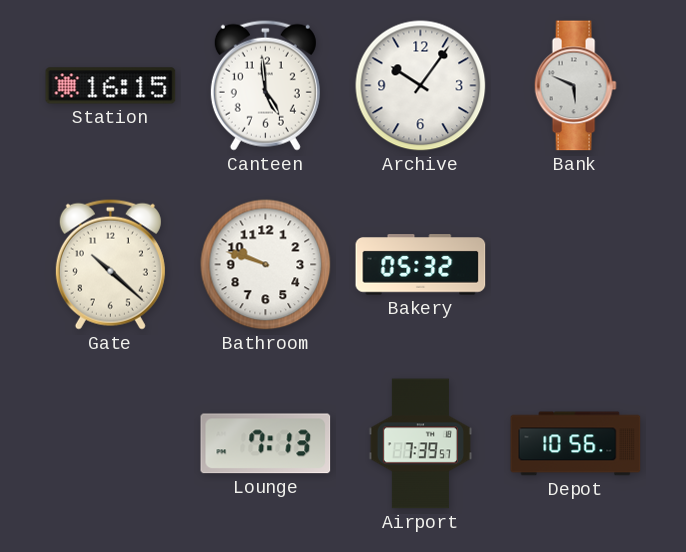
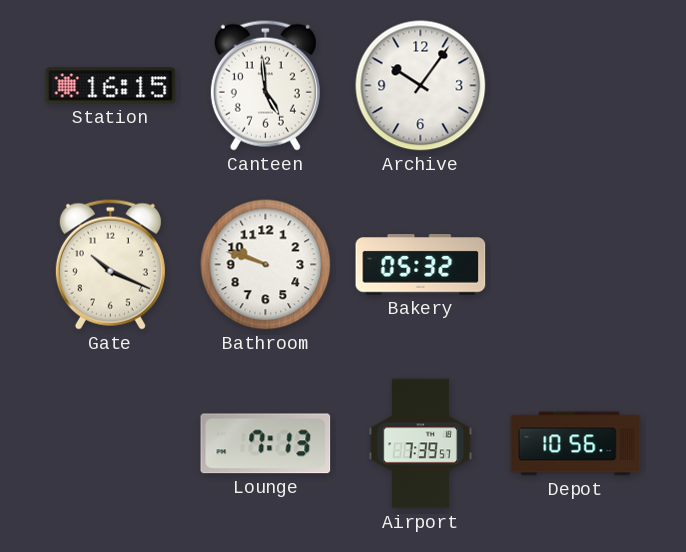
Bank: 5:49 -> none (575, 86)
Gate: 10:22 -> 10:19 (110, 264)
